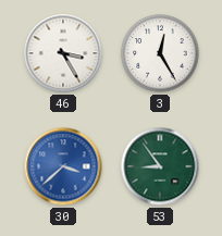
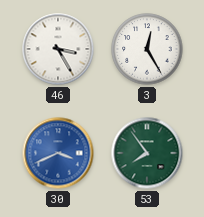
30: 3:38 -> 3:41 (58, 153)
53: 8:54 -> 7:54 (147, 153)
